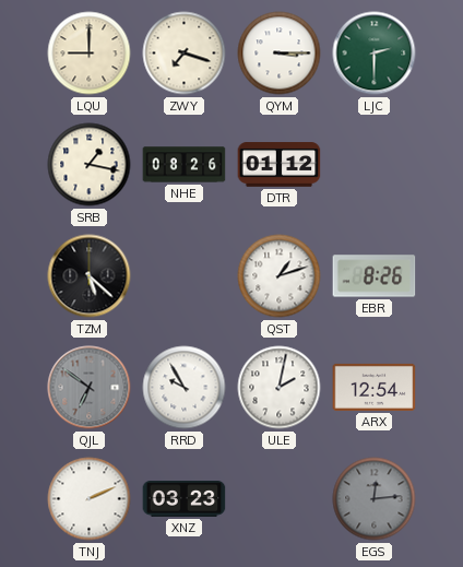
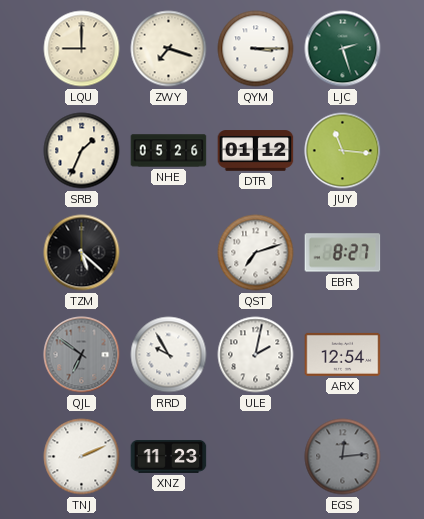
LJC: 2:30 -> 2:27 (343, 49)
SRB: 1:17 -> 1:34 (82, 151)
NHE: 08:26 -> 05:26 (169, 151)
JUY: none -> 11:16 (343, 151)
QST: 1:12 -> 7:12 (256, 253)
EBR: 8:26 -> 8:27 (343, 253)
XNZ: 03:23 -> 11:23 (169, 457)
